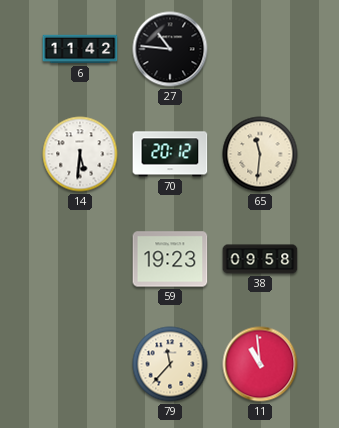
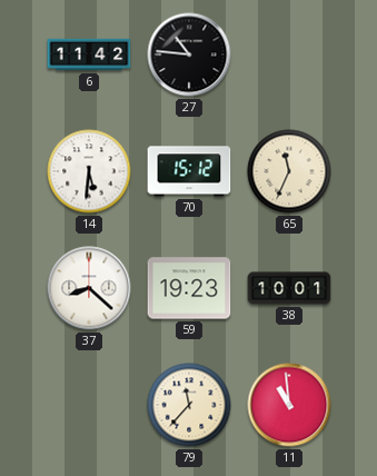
70: 20:12 -> 15:12 (189, 171)
65: 11:31 -> 11:34 (289, 171)
37: none -> 8:22 (89, 288)
38: 09:58 -> 10:01 (289, 288)
